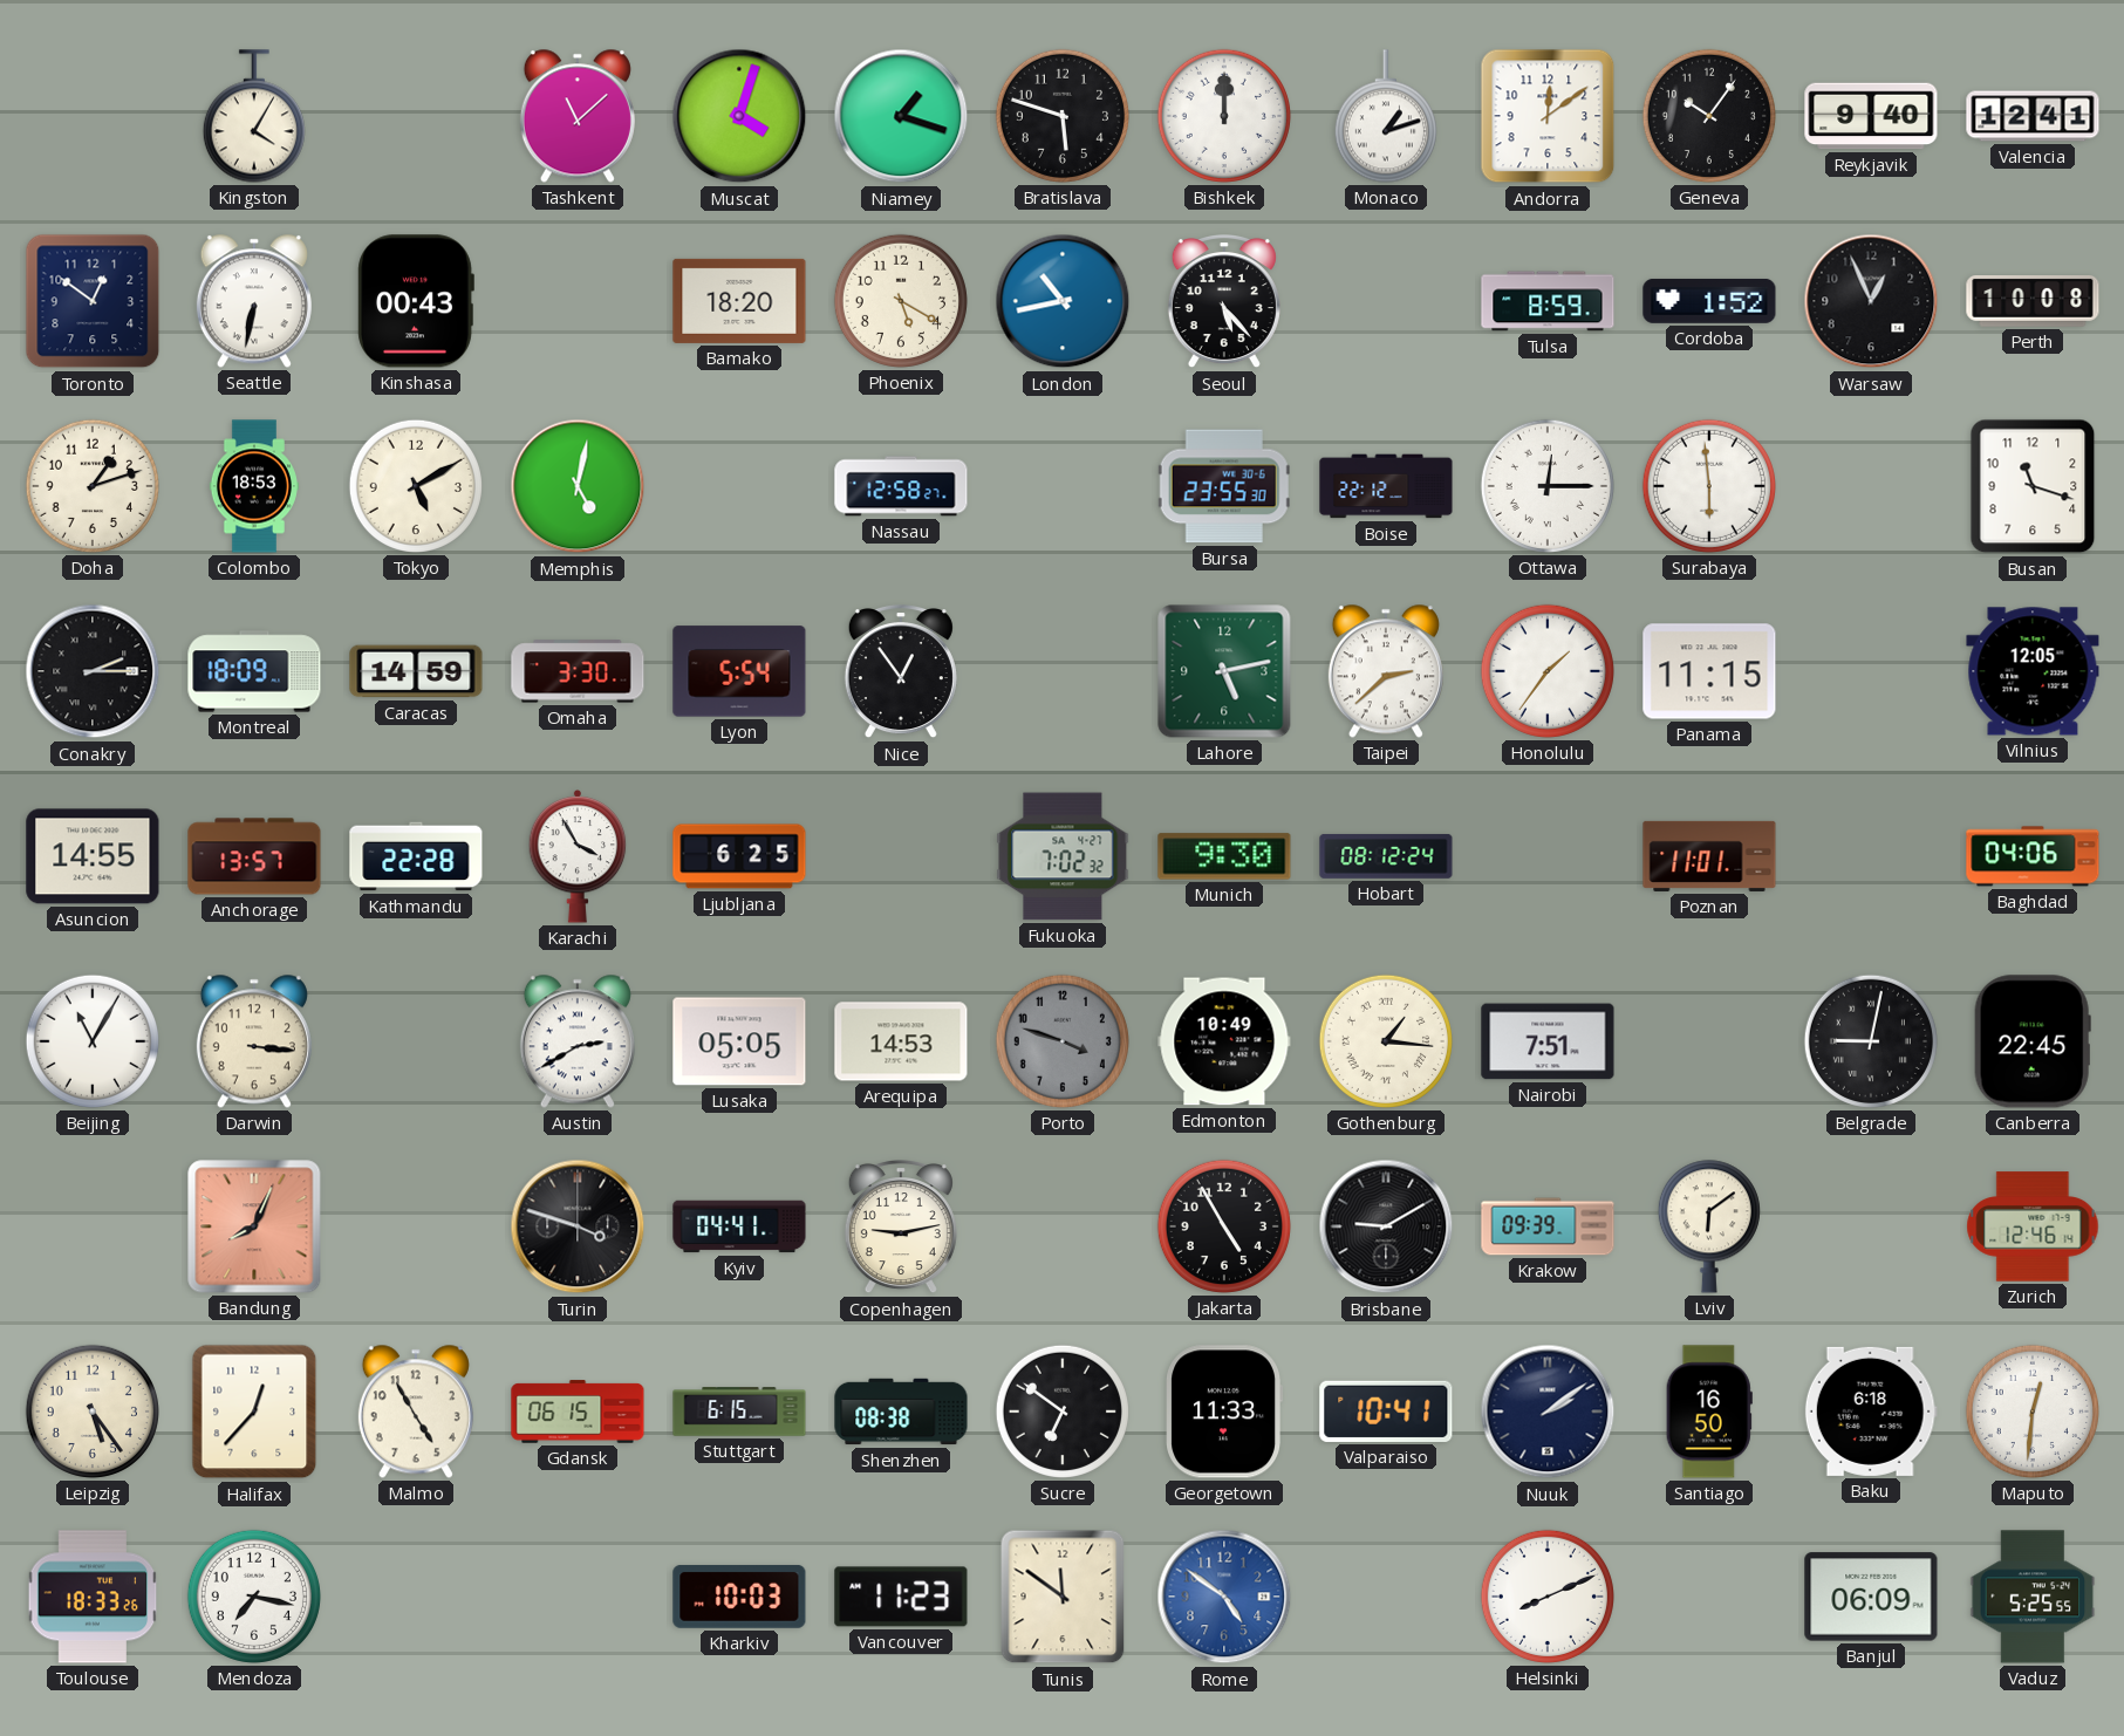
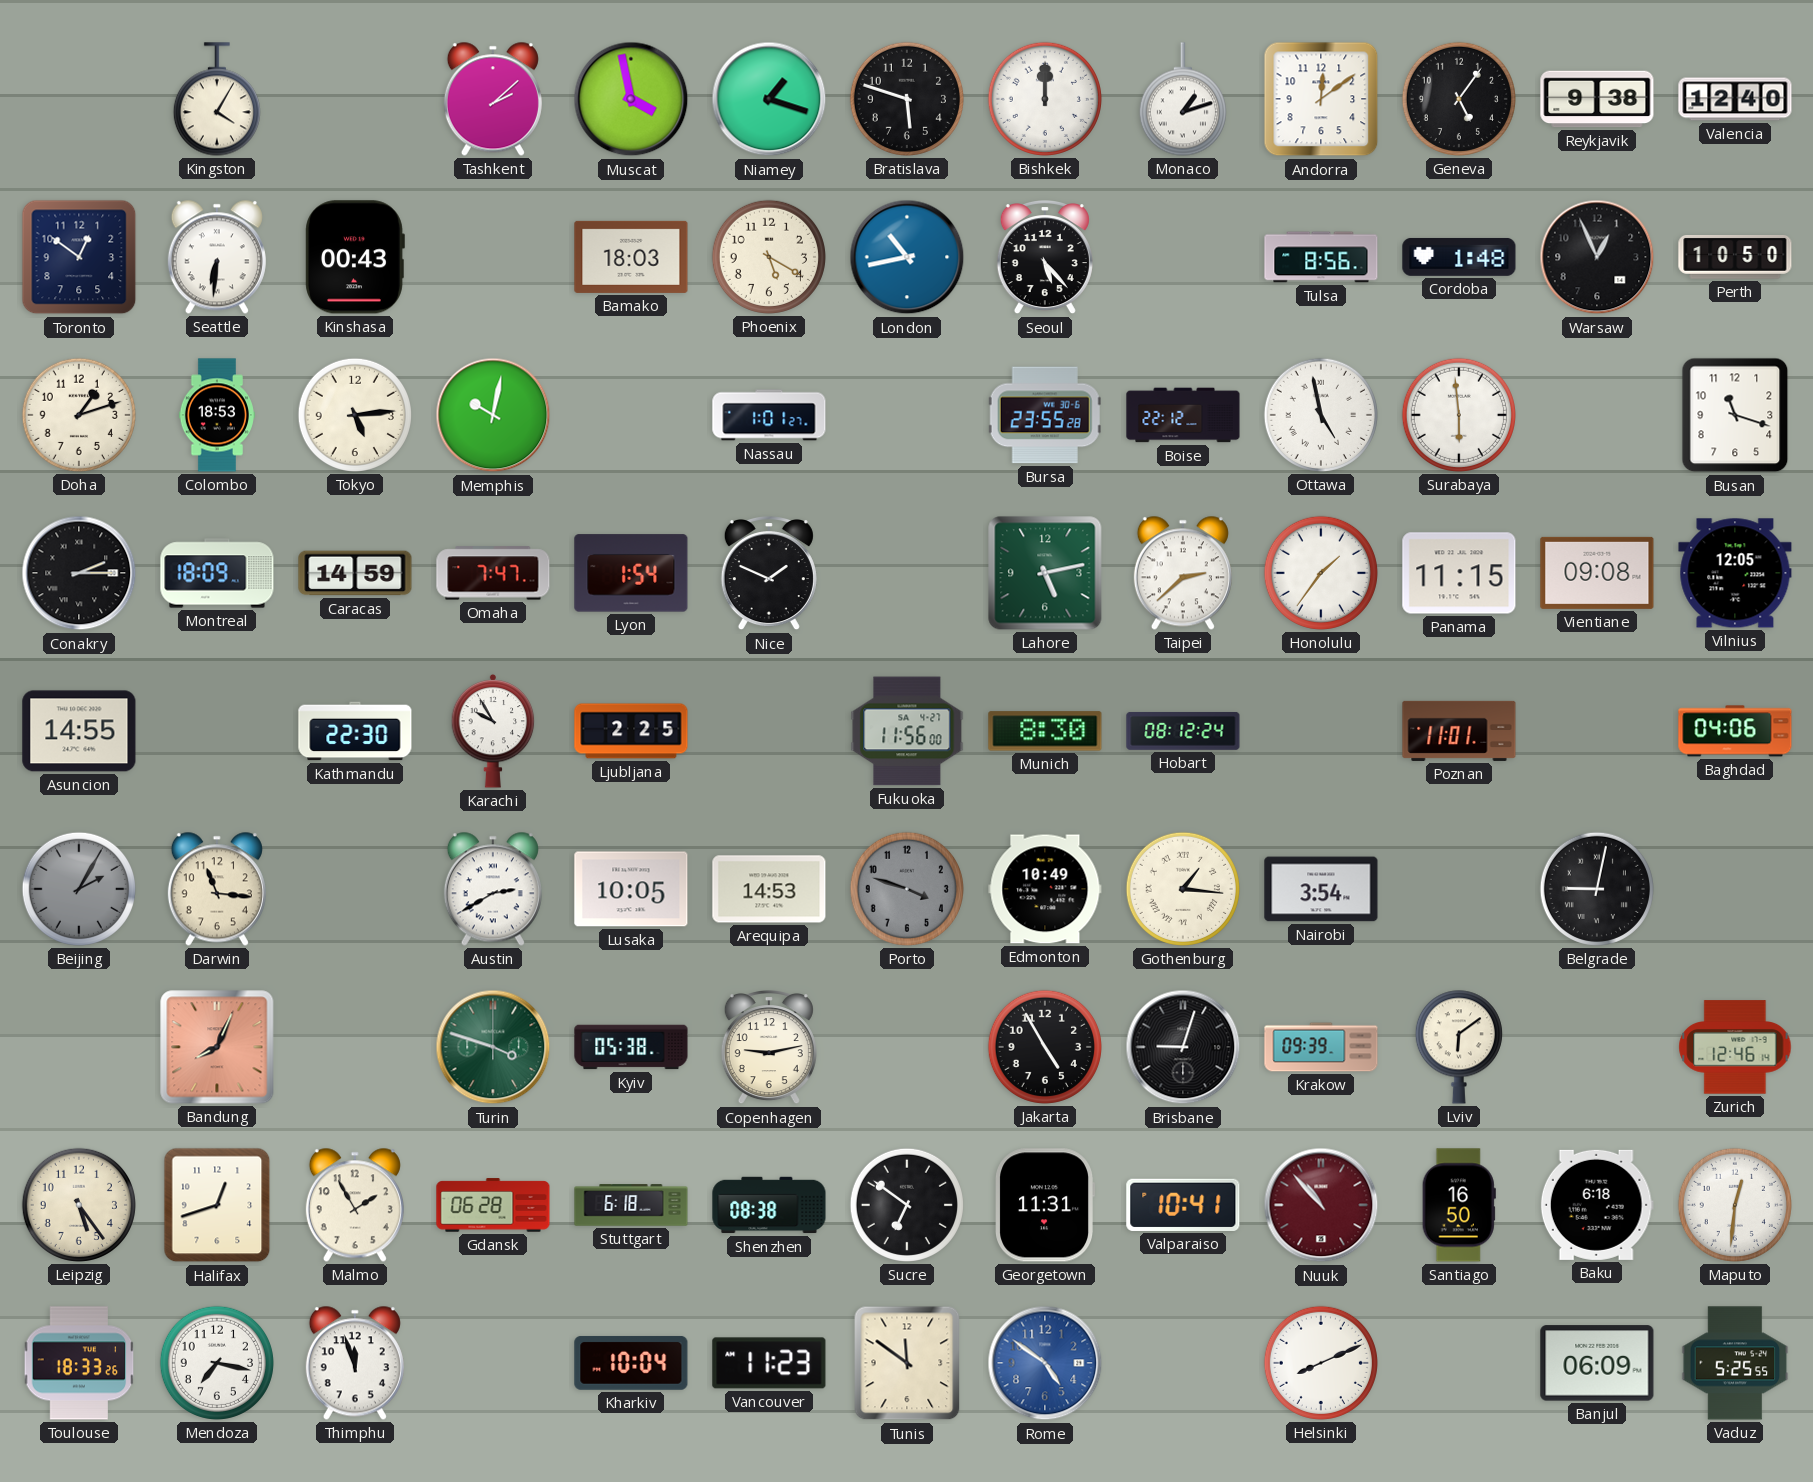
Tashkent: 11:08 -> 2:08 (493, 99)
Muscat: 4:03 -> 3:58 (631, 99)
Geneva: 10:06 -> 5:06 (1459, 99)
Reykjavik: 9:40 -> 9:38 (1597, 99)
Valencia: 12:41 -> 12:40 (1735, 99)
Seattle: 6:32 -> 6:31 (217, 257)
Bamako: 18:20 -> 18:03 (631, 257)
Tulsa: 8:59 -> 8:56 (1321, 257)
Cordoba: 1:52 -> 1:48 (1459, 257)
Perth: 10:08 -> 10:50 (1735, 258)
Tokyo: 5:10 -> 5:14 (355, 415)
Memphis: 5:02 -> 10:02 (493, 415)
Nassau: 12:58 -> 1:01 (769, 415)
Bursa: 23:55:30 -> 23:55:28 (1045, 415)
Ottawa: 12:15 -> 4:58 (1321, 415)
Omaha: 3:30 -> 7:47 (493, 573)
Lyon: 5:54 -> 1:54 (631, 573)
Nice: 12:54 -> 1:49 (769, 574)
Vientiane: none -> 09:08 (1597, 573)
Anchorage: 13:57 -> none (254, 856)
Kathmandu: 22:28 -> 22:30 (355, 731)
Karachi: 3:55 -> 9:55 (493, 731)
Ljubljana: 6:25 -> 2:25 (631, 731)
Fukuoka: 7:02 -> 11:56 (907, 731)
Munich: 9:30 -> 8:30 (1045, 731)
Beijing: 11:05 -> 2:05 (79, 889)
Beijing dial: white -> grey (79, 889)
Darwin: 3:16 -> 11:16 (217, 889)
Lusaka: 05:05 -> 10:05 (631, 889)
Nairobi: 7:51 -> 3:54 (1321, 889)
Canberra: 22:45 -> none (2033, 1041)
Turin dial: black -> green (493, 1047)
Kyiv: 04:41 -> 05:38 (631, 1047)
Brisbane: 9:10 -> 9:03 (1183, 1047)
Halifax: 12:37 -> 12:42 (217, 1205)
Malmo: 4:55 -> 1:55 (355, 1205)
Gdansk: 06:15 -> 06:28 (493, 1205)
Stuttgart: 6:15 -> 6:18 (631, 1205)
Georgetown: 11:33 -> 11:31 (1044, 1205)
Nuuk: 2:09 -> 10:53 (1321, 1205)
Nuuk dial: navy -> burgundy (1321, 1205)
Thimphu: none -> 11:57 (355, 1363)
Kharkiv: 10:03 -> 10:04 (631, 1363)
